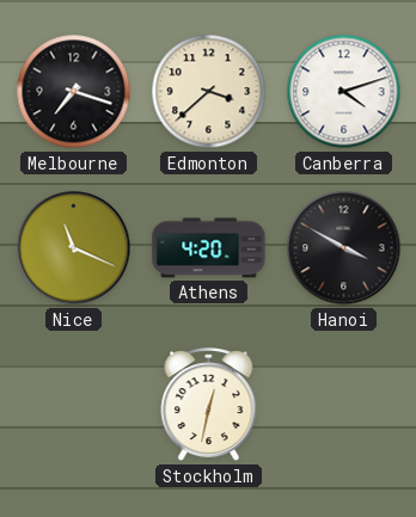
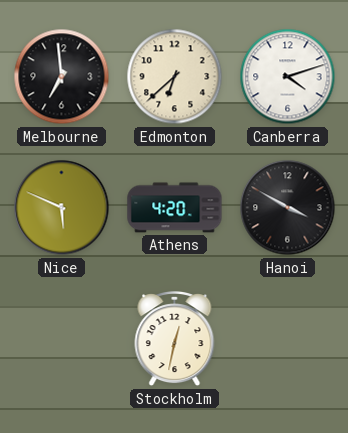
Melbourne: 7:18 -> 6:59 (62, 77)
Edmonton: 3:38 -> 6:38 (175, 77)
Nice: 11:19 -> 5:49 (62, 208)
